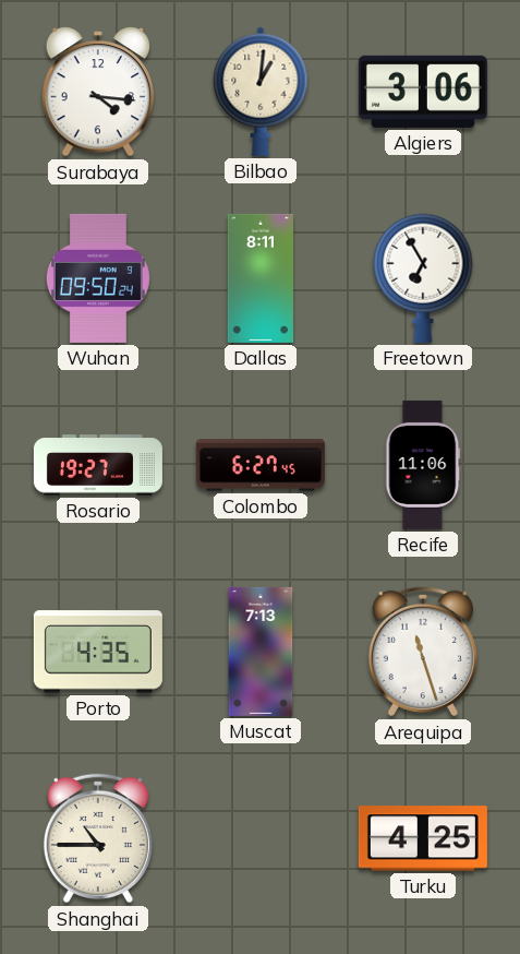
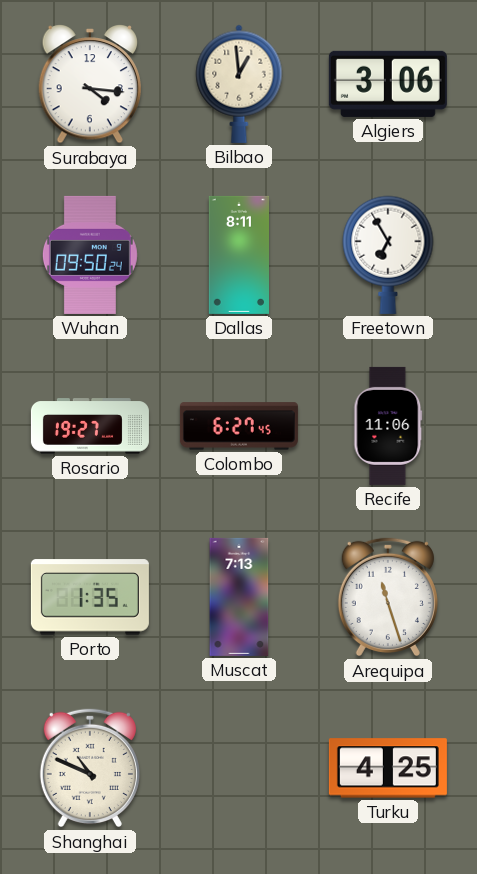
Bilbao: 1:01 -> 12:59 (239, 84)
Porto: 4:35 -> 1:35 (90, 597)
Shanghai: 10:45 -> 10:49 (90, 768)
